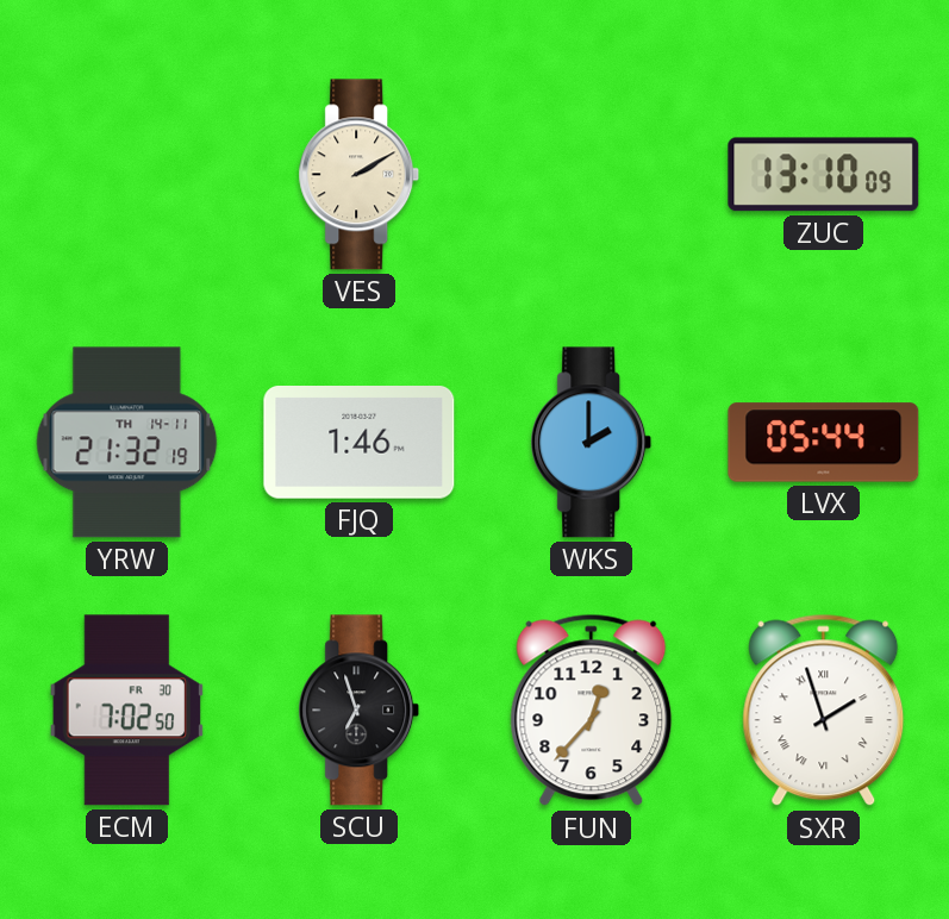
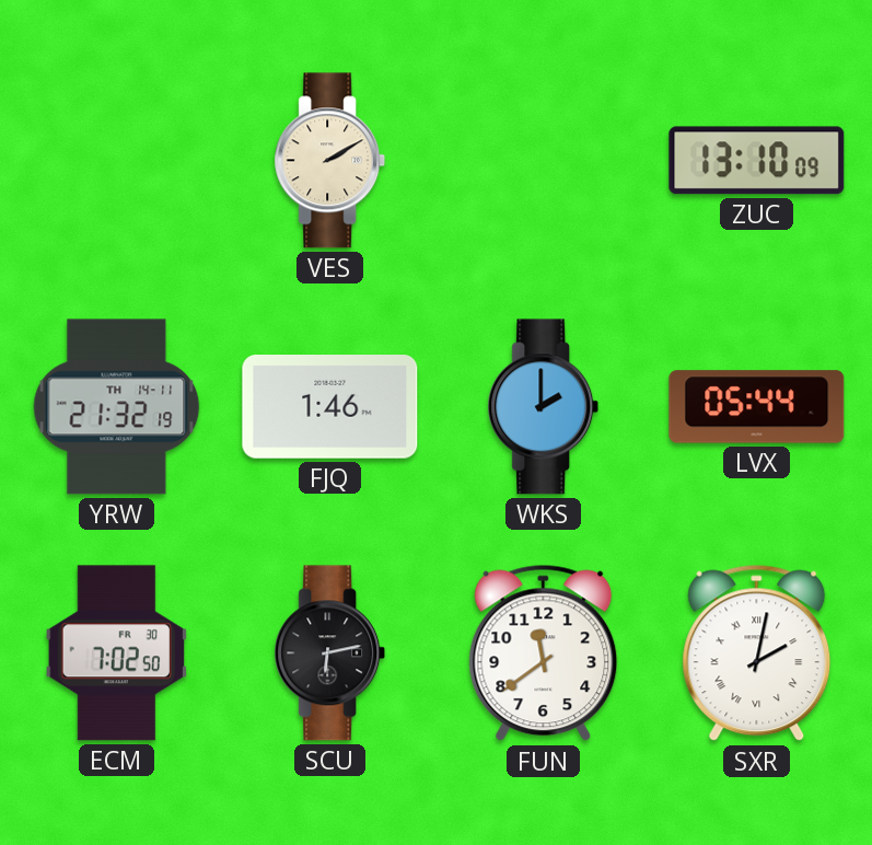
SCU: 6:57 -> 6:13 (330, 653)
FUN: 12:37 -> 11:39 (544, 653)
SXR: 1:57 -> 2:02 (757, 653)
